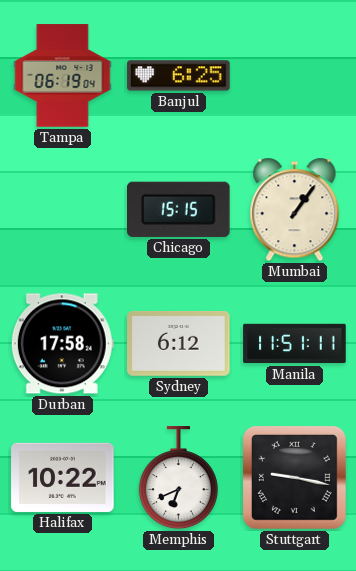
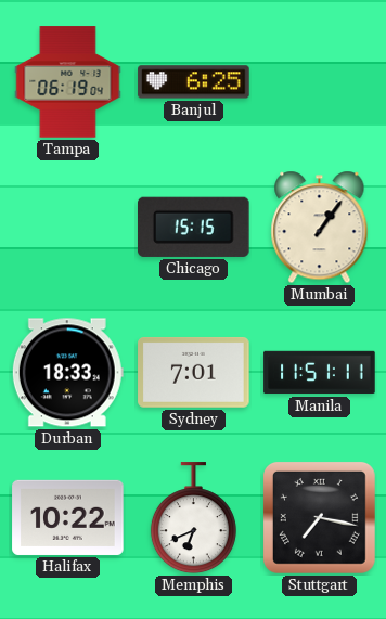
Durban: 17:58 -> 18:33 (67, 373)
Sydney: 6:12 -> 7:01 (194, 372)
Stuttgart: 9:17 -> 7:17 (319, 517)
